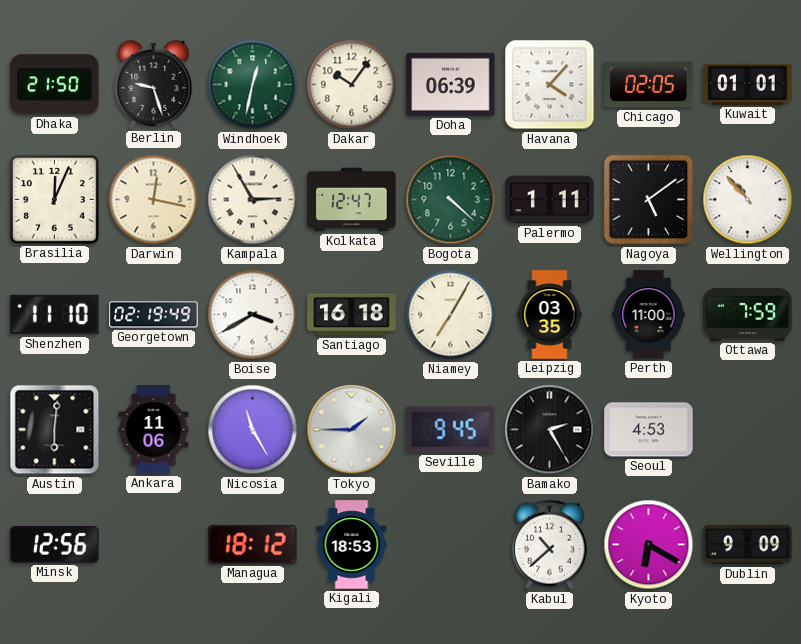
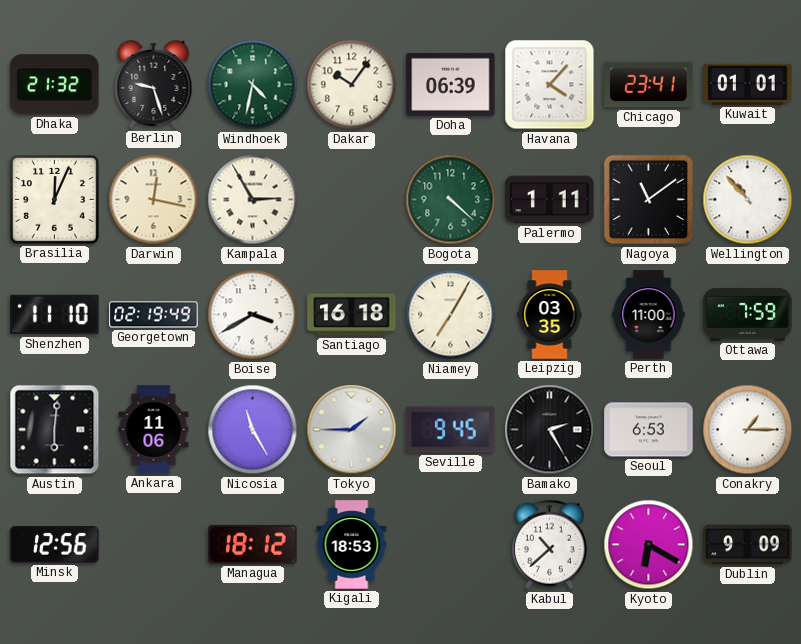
Dhaka: 21:50 -> 21:32 (55, 85)
Windhoek: 12:32 -> 4:32 (253, 85)
Chicago: 02:05 -> 23:41 (649, 85)
Kolkata: 12:47 -> none (352, 200)
Nagoya: 5:09 -> 11:09 (649, 200)
Seoul: 4:53 -> 6:53 (649, 430)
Conakry: none -> 1:15 (748, 430)
